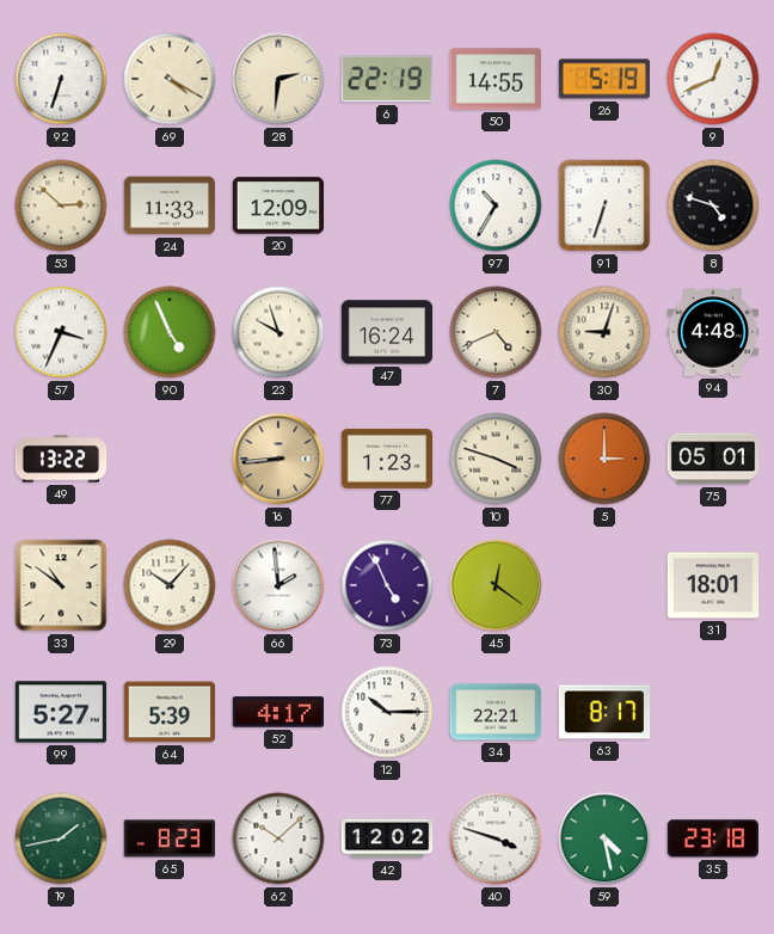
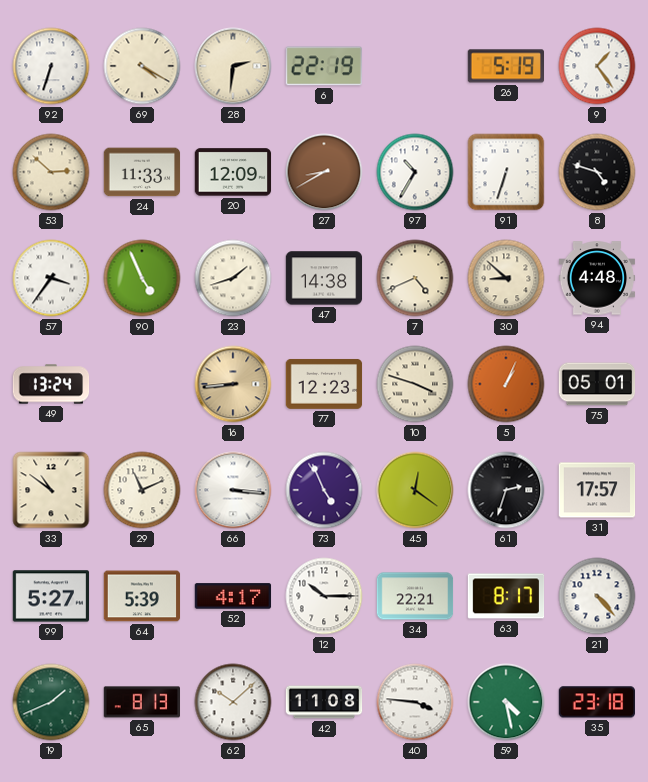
50: 14:55 -> none (496, 79)
9: 12:41 -> 1:24 (597, 66)
27: none -> 8:40 (324, 172)
57: 3:34 -> 3:36 (51, 278)
23: 9:57 -> 1:42 (233, 278)
47: 16:24 -> 14:38 (324, 278)
30: 9:03 -> 8:52 (506, 278)
49: 13:22 -> 13:24 (51, 384)
77: 1:23 -> 12:23 (324, 384)
5: 3:00 -> 1:04 (506, 384)
29: 10:07 -> 11:11 (142, 490)
66: 1:59 -> 3:16 (233, 490)
61: none -> 2:33 (506, 490)
31: 18:01 -> 17:57 (597, 490)
21: none -> 4:23 (597, 596)
19: 1:43 -> 1:41 (51, 702)
65: 8:23 -> 8:13 (141, 702)
42: 12:02 -> 11:08 (324, 702)
40: 3:48 -> 3:46 (415, 702)
